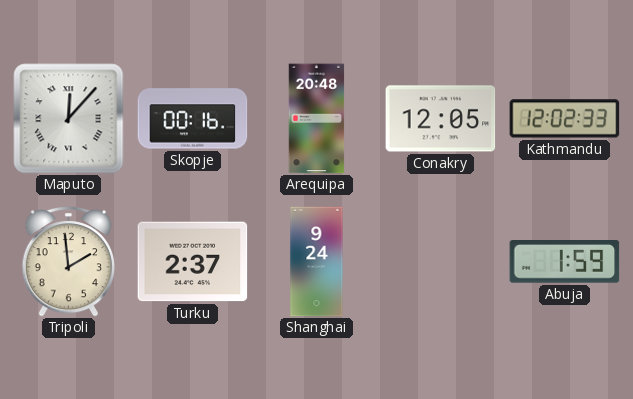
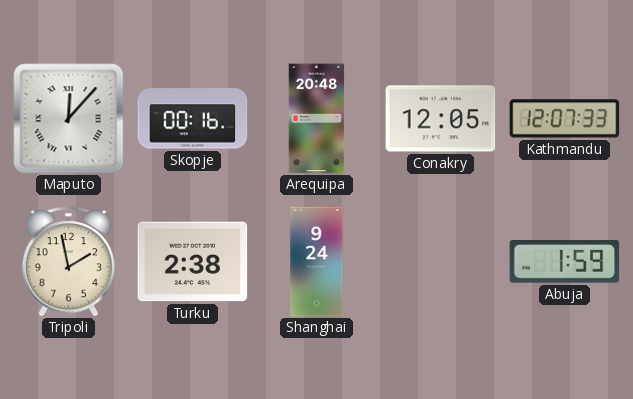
Kathmandu: 12:02 -> 12:07 (565, 119)
Tripoli: 1:59 -> 1:58 (69, 261)
Turku: 2:37 -> 2:38 (193, 262)
